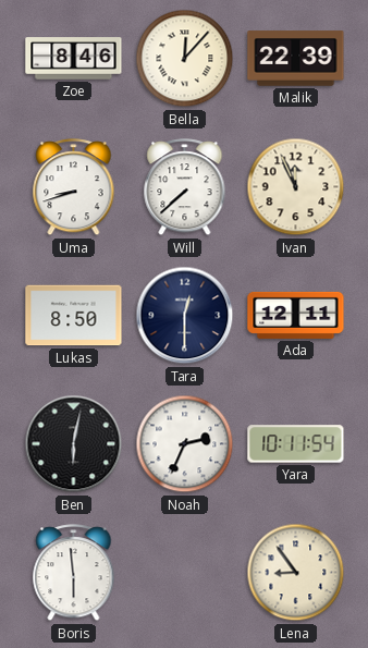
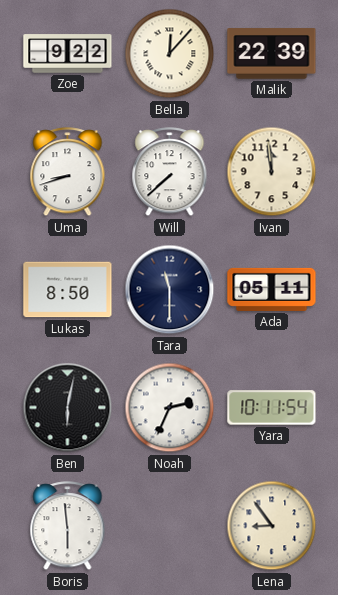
Zoe: 8:46 -> 9:22 (68, 54)
Ivan: 11:56 -> 11:59 (272, 172)
Tara: 12:30 -> 11:30 (170, 290)
Ada: 12:11 -> 05:11 (272, 289)
